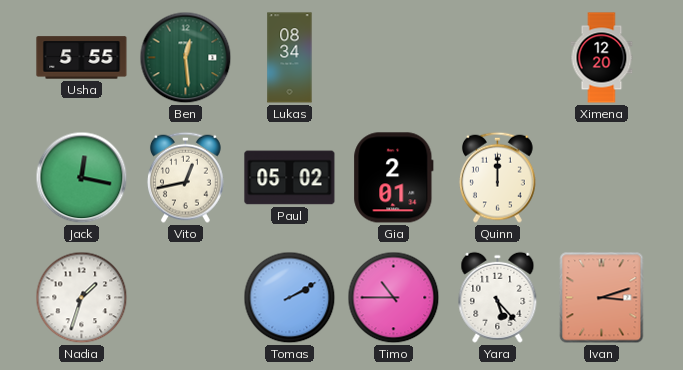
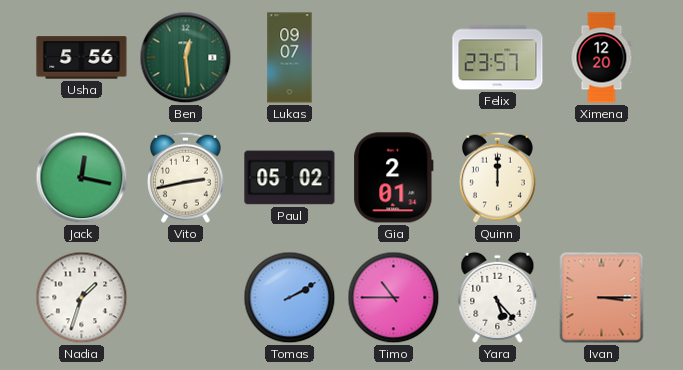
Usha: 5:55 -> 5:56 (82, 58)
Lukas: 08:34 -> 09:07 (290, 58)
Felix: none -> 23:57 (498, 58)
Vito: 12:43 -> 2:43 (185, 177)
Ivan: 3:12 -> 3:15 (602, 298)
